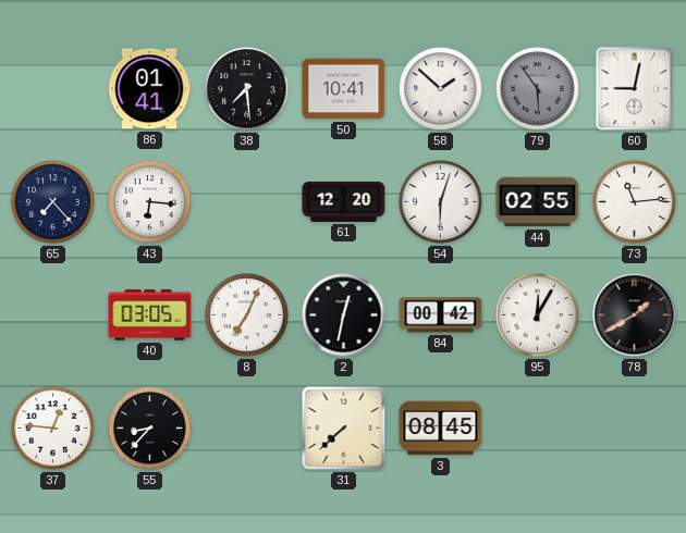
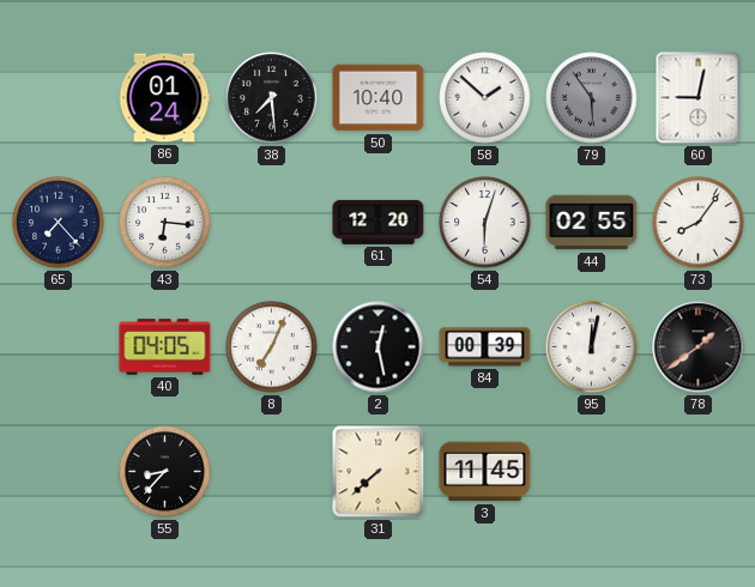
86: 01:41 -> 01:24 (164, 98)
50: 10:41 -> 10:40 (379, 98)
73: 11:14 -> 8:06 (699, 223)
40: 03:05 -> 04:05 (165, 347)
2: 12:32 -> 12:28 (379, 347)
84: 00:42 -> 00:39 (485, 347)
95: 12:05 -> 12:02 (592, 347)
78: 1:40 -> 1:39 (699, 347)
37: 12:46 -> none (53, 429)
3: 08:45 -> 11:45 (485, 472)
